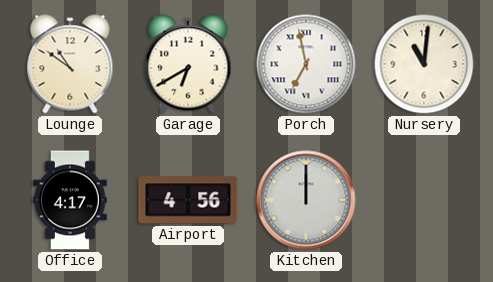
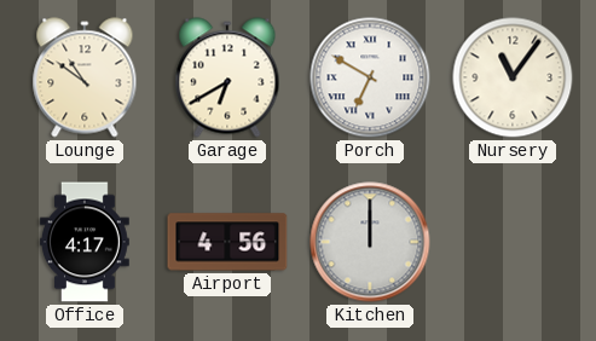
Porch: 6:58 -> 6:50 (370, 77)
Nursery: 11:01 -> 11:06 (513, 77)
